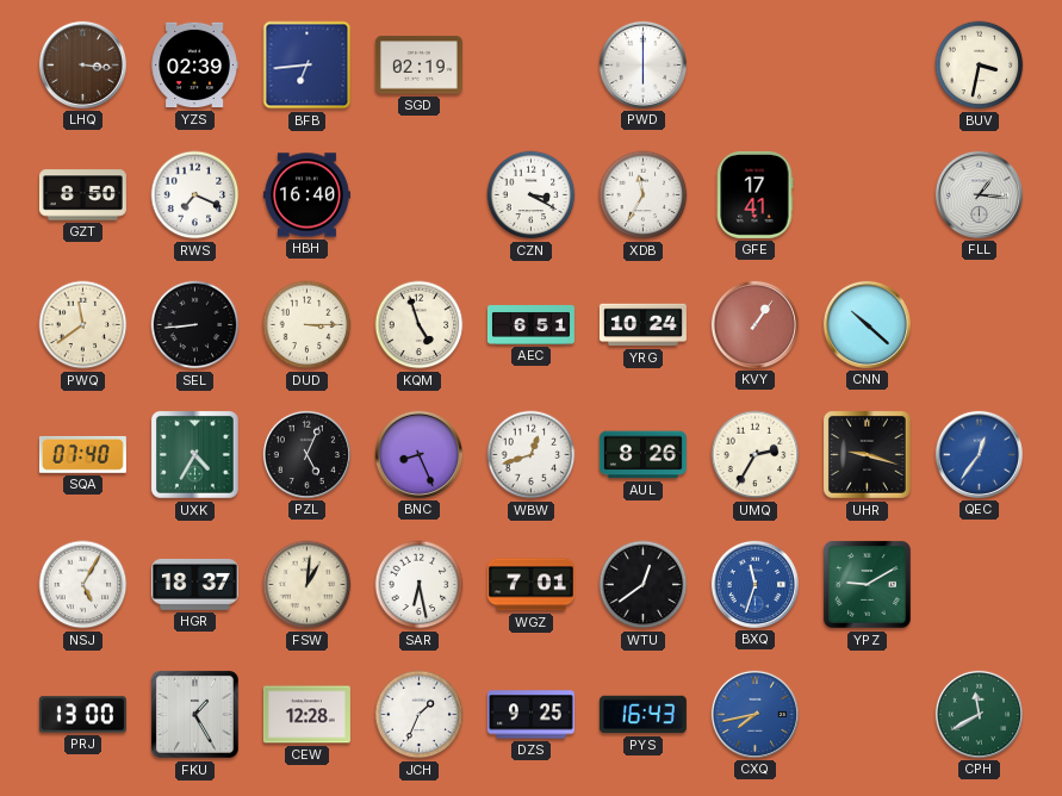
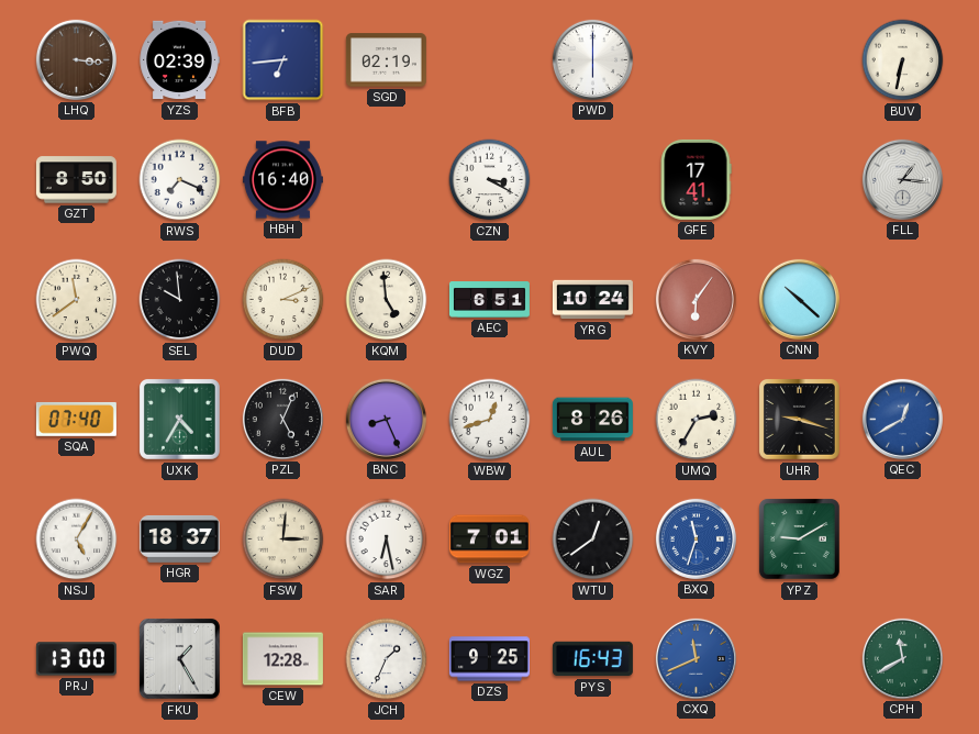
BUV: 3:32 -> 6:32 (903, 60)
XDB: 11:35 -> none (644, 195)
SEL: 8:44 -> 9:59 (180, 300)
DUD: 3:15 -> 3:11 (283, 300)
KQM: 4:57 -> 4:59 (387, 300)
KVY: 1:06 -> 6:06 (696, 299)
QEC: 12:36 -> 12:40 (902, 419)
FSW: 1:01 -> 3:01 (283, 540)
CXQ: 7:43 -> 11:41 (696, 658)
